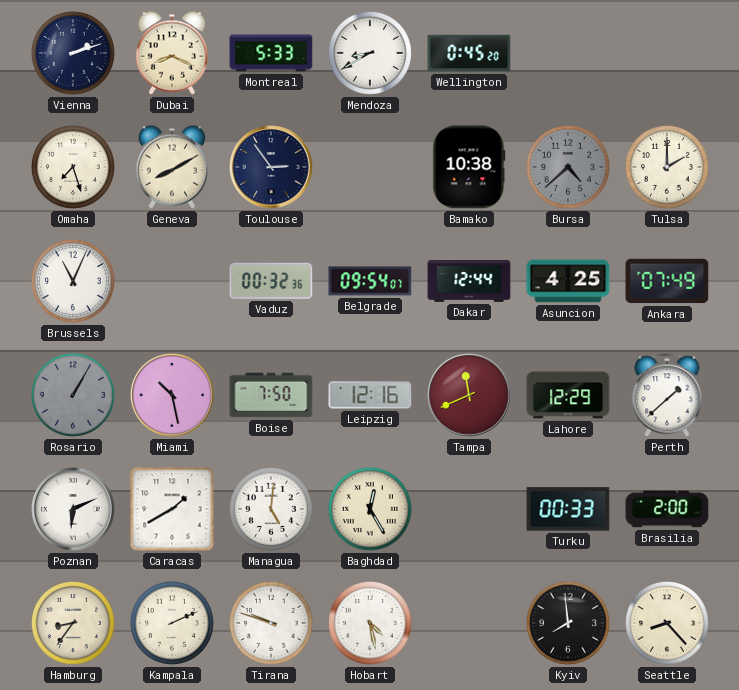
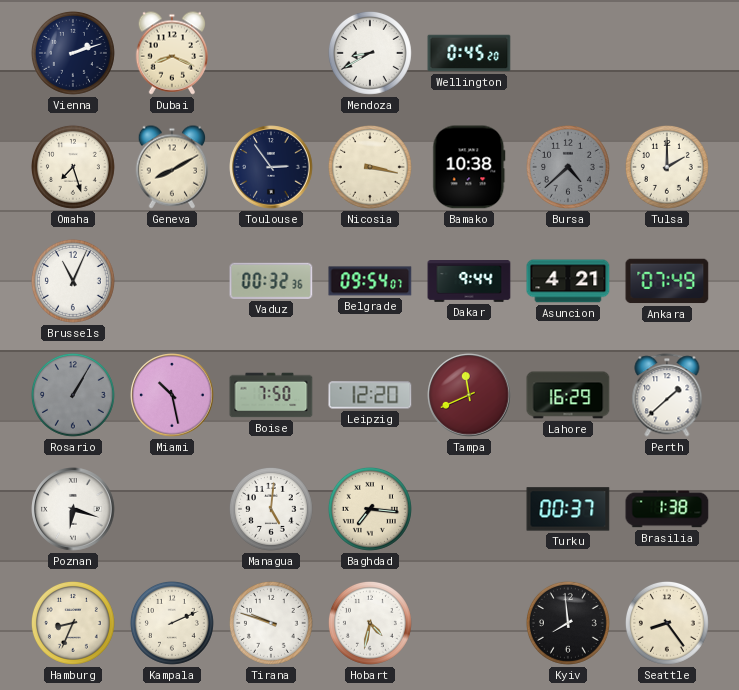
Montreal: 5:33 -> none (271, 53)
Nicosia: none -> 3:17 (370, 167)
Dakar: 12:44 -> 9:44 (469, 282)
Asuncion: 4:25 -> 4:21 (568, 281)
Leipzig: 12:16 -> 12:20 (370, 395)
Lahore: 12:29 -> 16:29 (568, 395)
Poznan: 6:11 -> 6:18 (73, 509)
Caracas: 1:40 -> none (172, 509)
Baghdad: 12:25 -> 7:16 (370, 509)
Turku: 00:33 -> 00:37 (568, 509)
Brasilia: 2:00 -> 1:38 (667, 509)
Hamburg: 8:36 -> 8:34 (73, 623)
Hobart: 4:28 -> 4:32 (370, 623)
Seattle: 8:23 -> 8:24 (667, 623)
